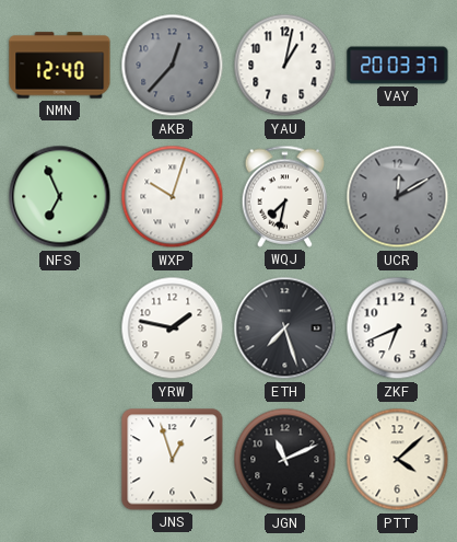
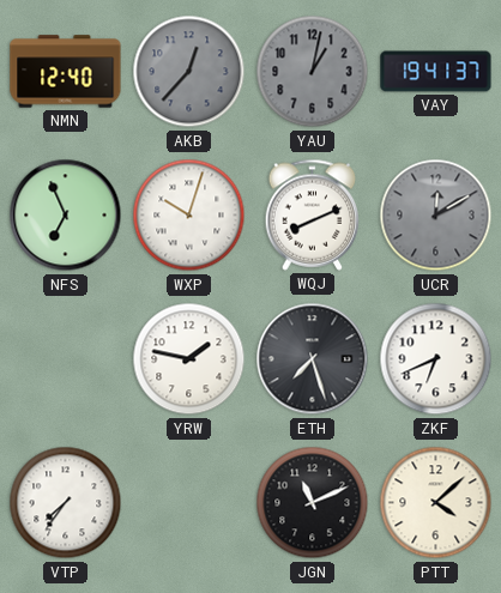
YAU dial: white -> grey (313, 72)
VAY: 20:03 -> 19:41 (436, 72)
WQJ: 7:32 -> 8:11 (313, 214)
VTP: none -> 7:36 (66, 503)
JNS: 12:57 -> none (173, 460)
